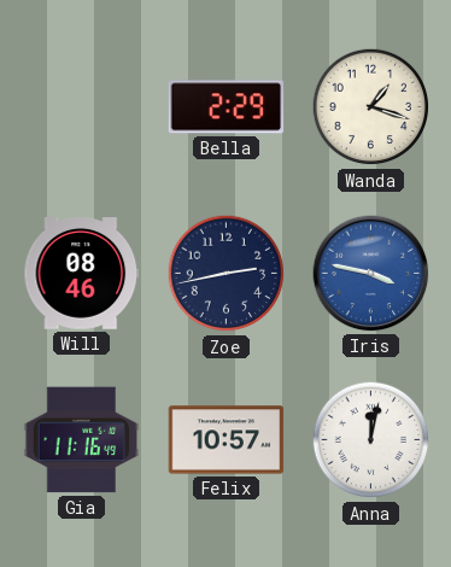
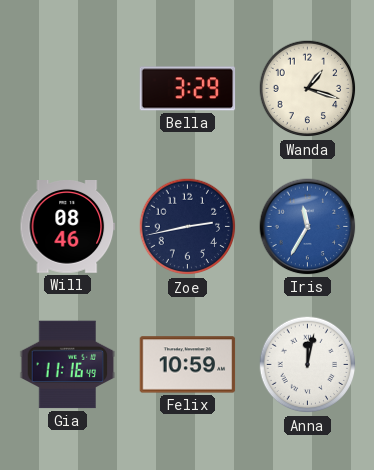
Bella: 2:29 -> 3:29 (188, 89)
Iris: 3:47 -> 11:35 (308, 227)
Felix: 10:57 -> 10:59 (188, 365)
